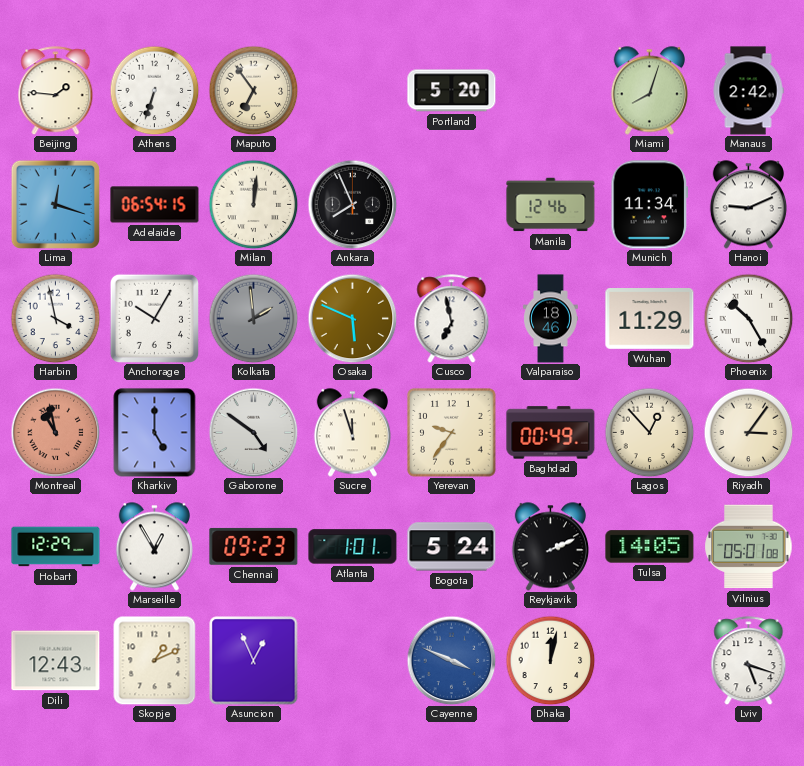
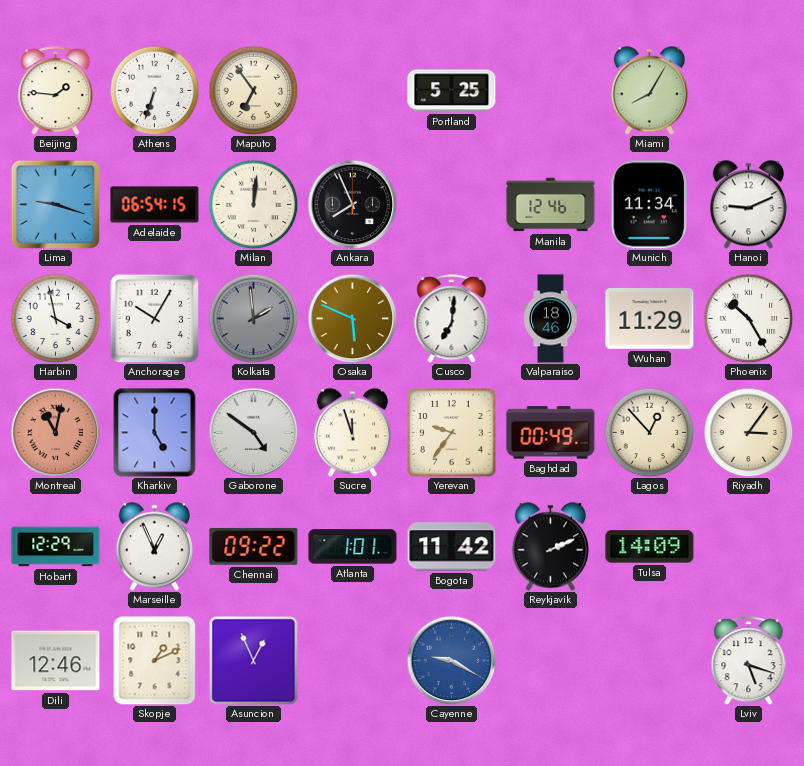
Portland: 5:20 -> 5:25 (452, 91)
Miami: 8:03 -> 8:05 (649, 91)
Manaus: 2:42 -> none (748, 91)
Lima: 12:18 -> 9:18 (55, 204)
Cusco: 6:58 -> 7:01 (452, 319)
Montreal: 10:58 -> 11:02 (55, 432)
Marseille: 12:55 -> 12:56 (154, 547)
Chennai: 09:23 -> 09:22 (254, 546)
Bogota: 5:24 -> 11:42 (452, 547)
Tulsa: 14:05 -> 14:09 (650, 547)
Vilnius: 05:01 -> none (749, 547)
Dili: 12:43 -> 12:46 (56, 661)
Cayenne: 3:49 -> 9:20 (451, 660)
Dhaka: 12:02 -> none (550, 660)
